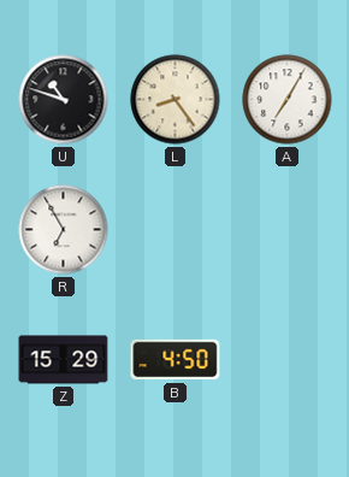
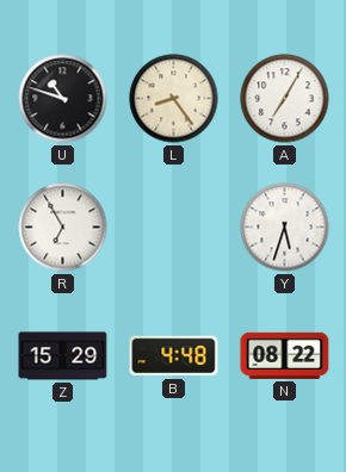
Y: none -> 5:33 (285, 228)
B: 4:50 -> 4:48 (174, 356)
N: none -> 08:22 (285, 355)
